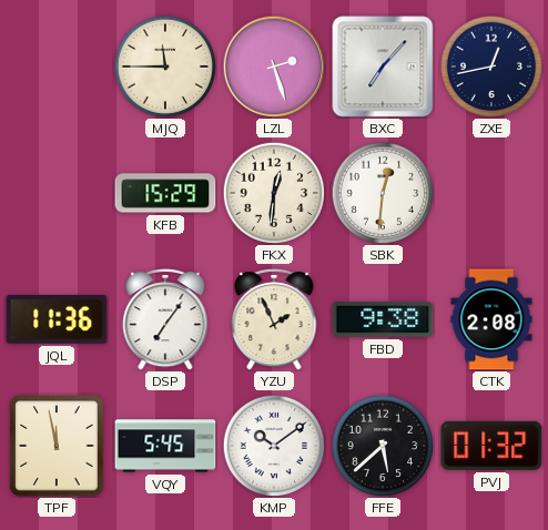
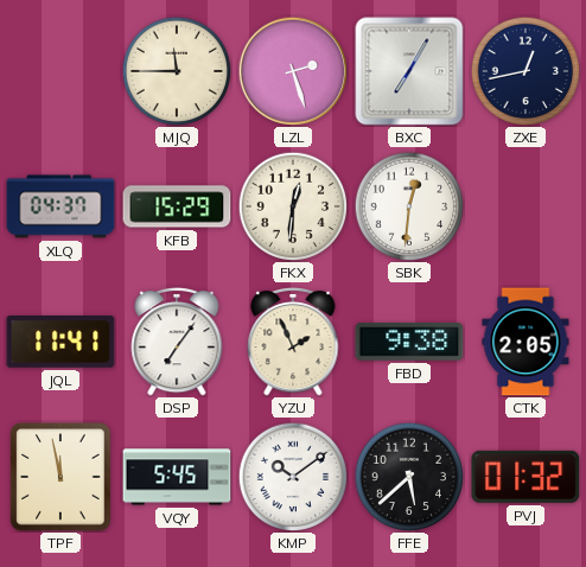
BXC: 7:07 -> 7:05 (409, 71)
XLQ: none -> 04:37 (60, 206)
JQL: 11:36 -> 11:41 (60, 343)
CTK: 2:08 -> 2:05 (526, 342)
